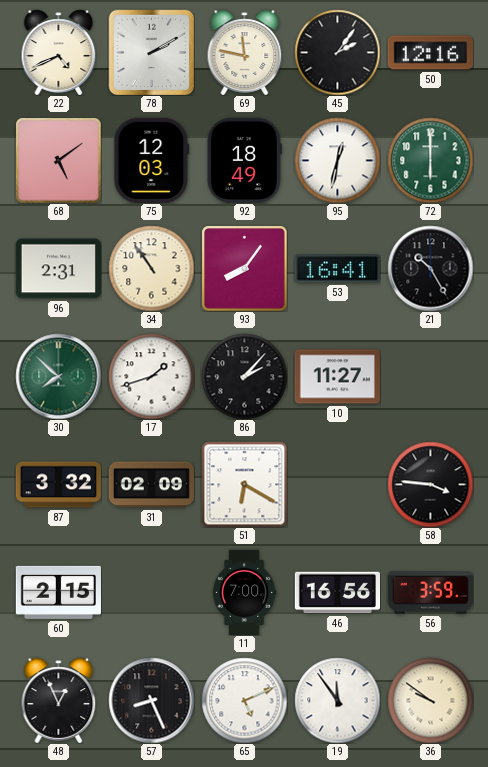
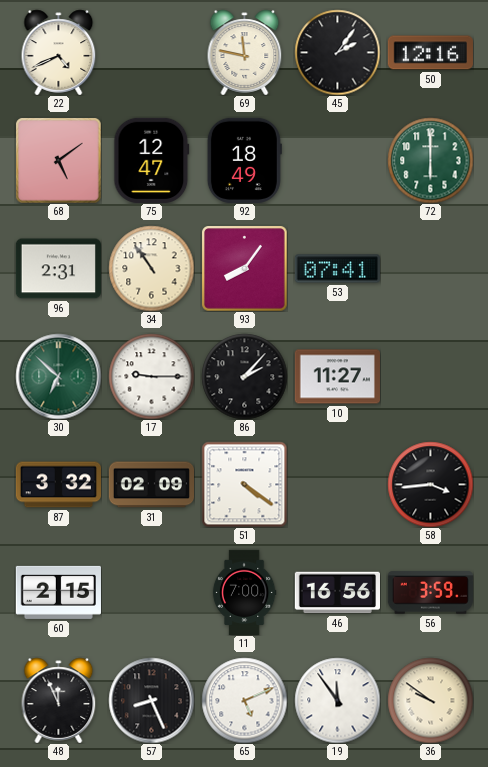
78: 2:10 -> none (151, 52)
75: 12:03 -> 12:47 (152, 160)
95: 12:32 -> none (337, 160)
53: 16:41 -> 07:41 (337, 269)
21: 10:25 -> none (430, 268)
30: 7:52 -> 6:52 (58, 376)
17: 1:42 -> 9:15 (151, 376)
51: 6:20 -> 4:21 (244, 484)
58: 3:46 -> 3:44 (430, 484)
48: 12:56 -> 11:56 (59, 700)
